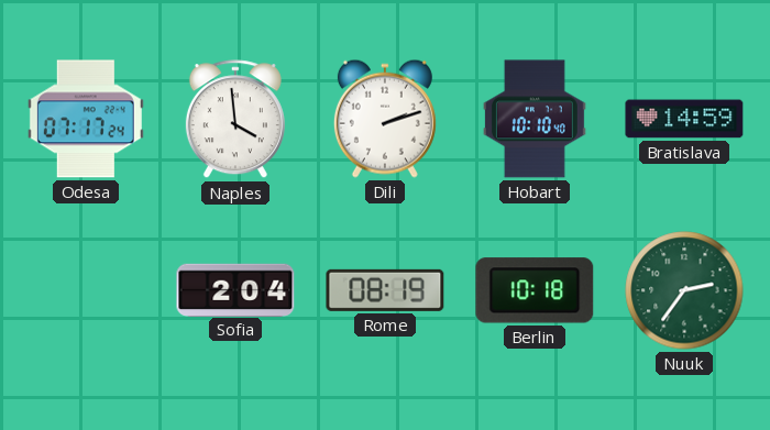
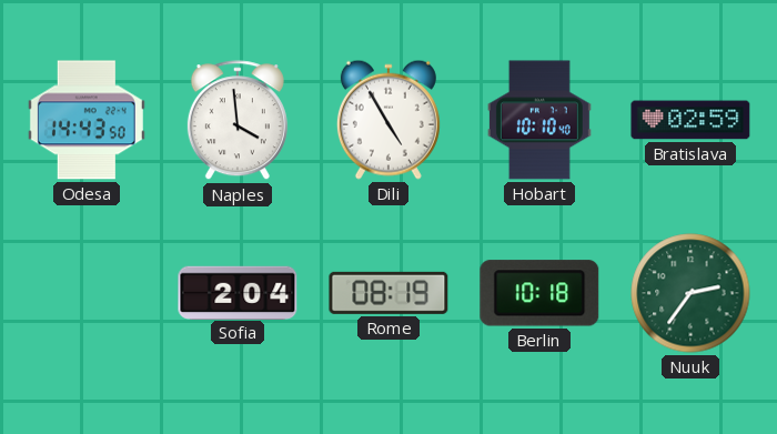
Odesa: 07:17 -> 14:43 (87, 120)
Dili: 2:12 -> 4:55 (389, 120)
Bratislava: 14:59 -> 02:59 (690, 120)
